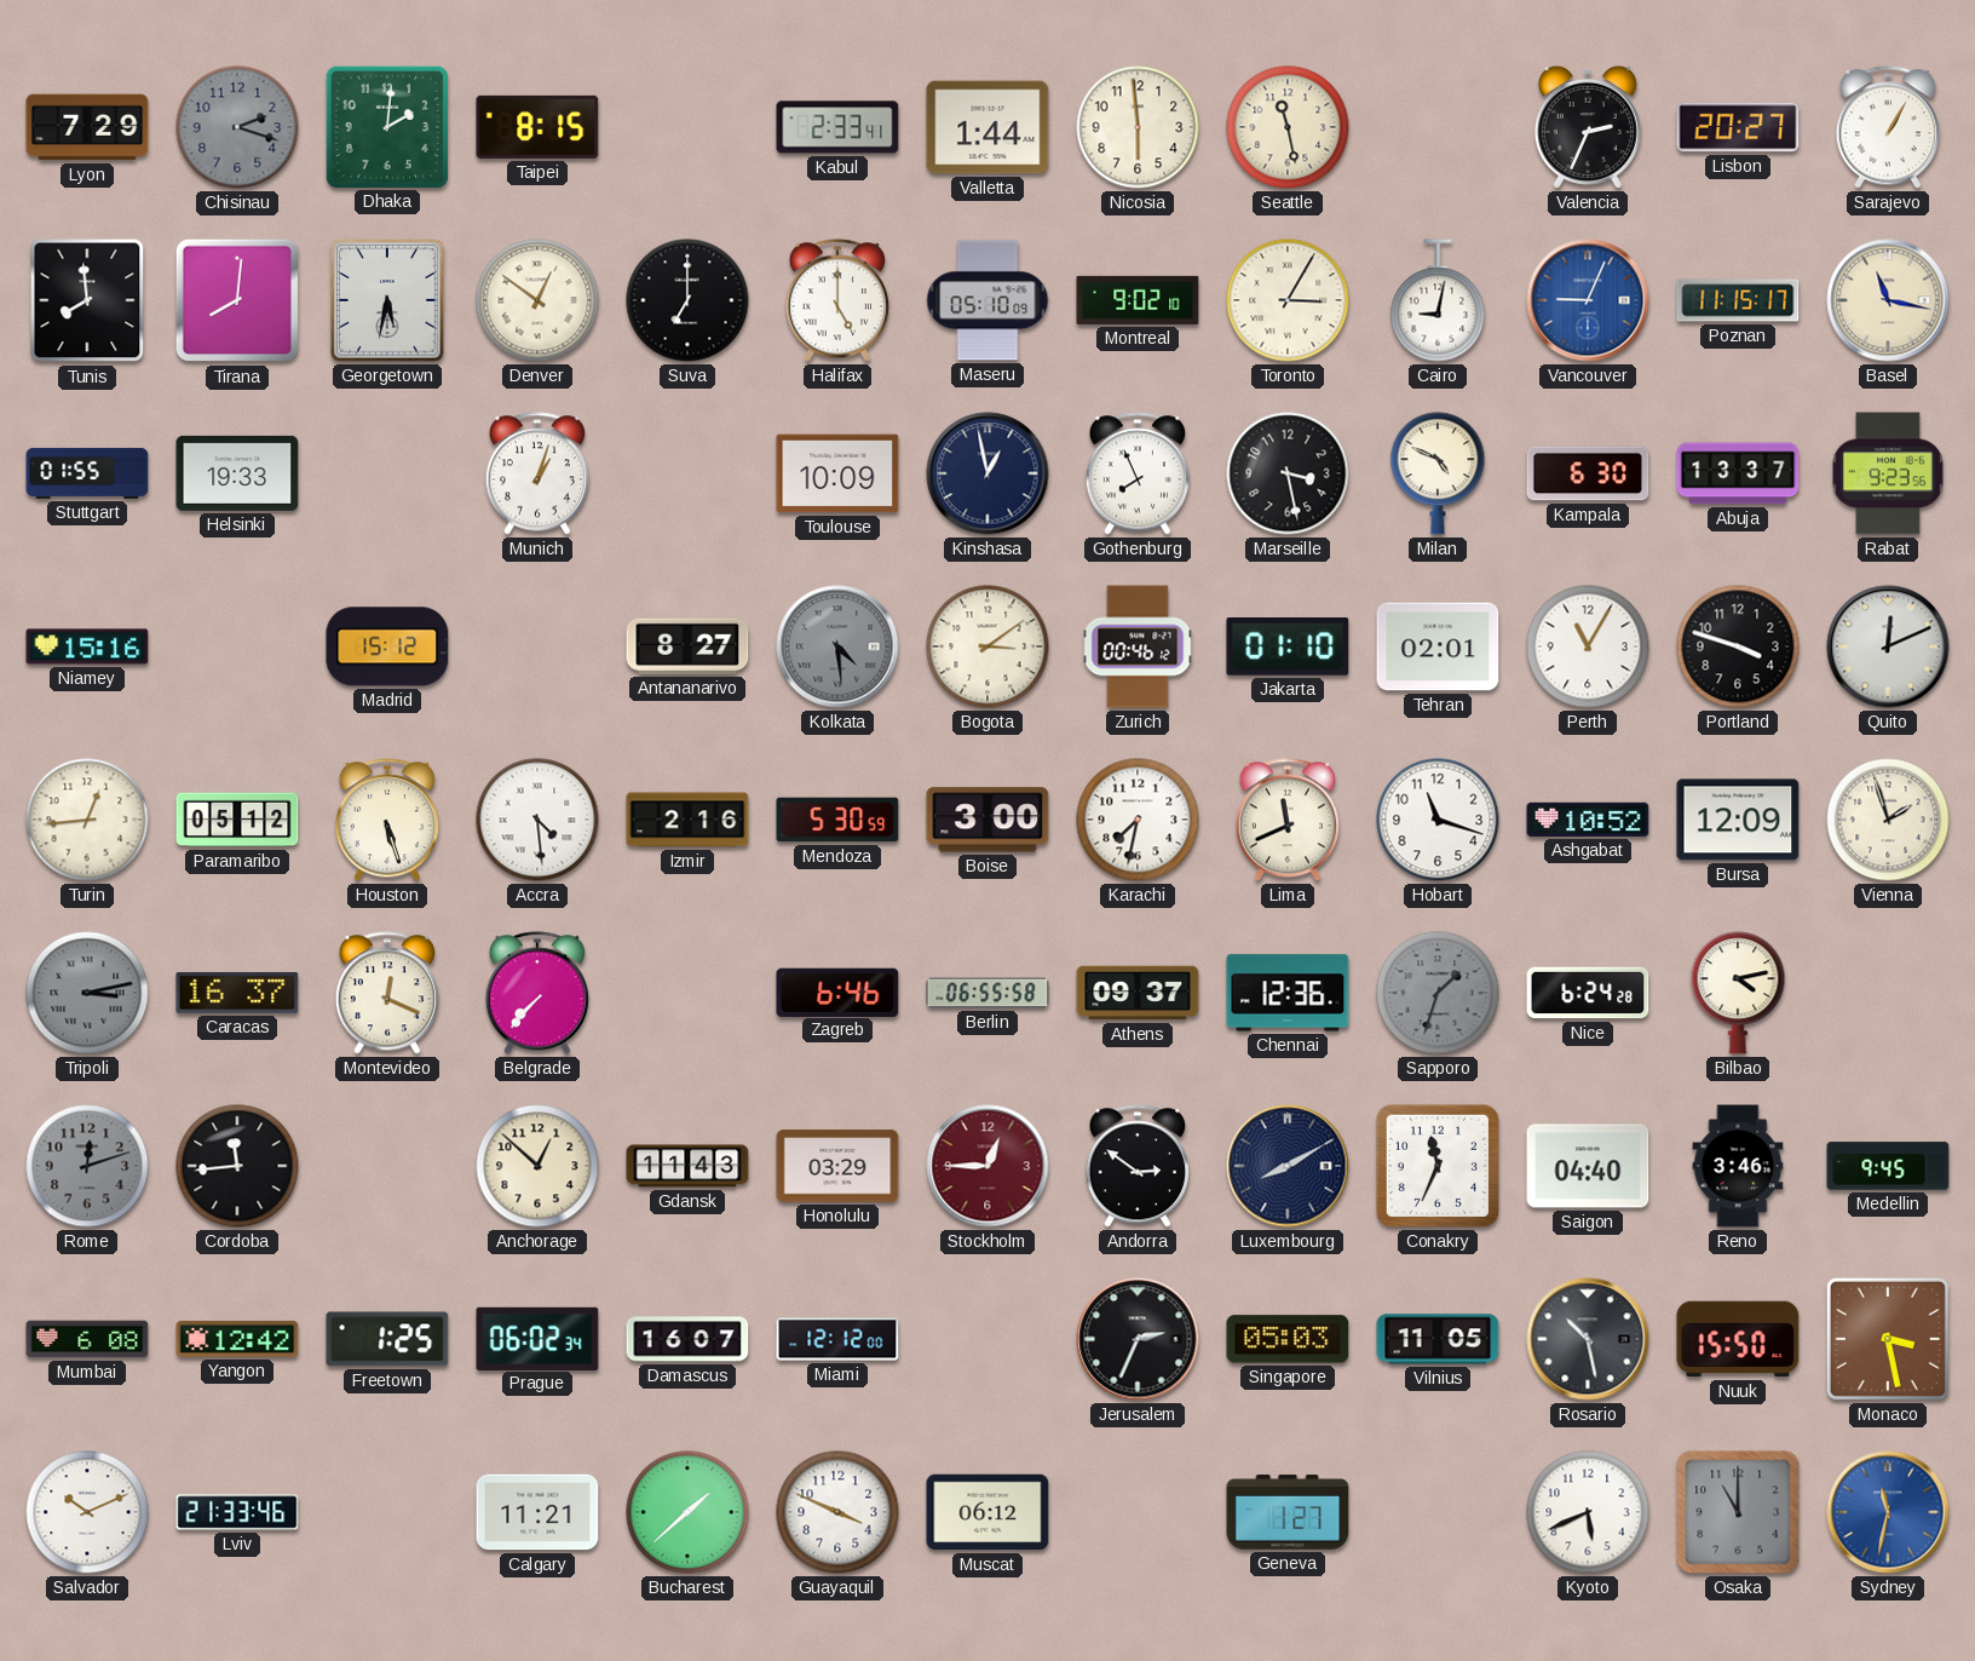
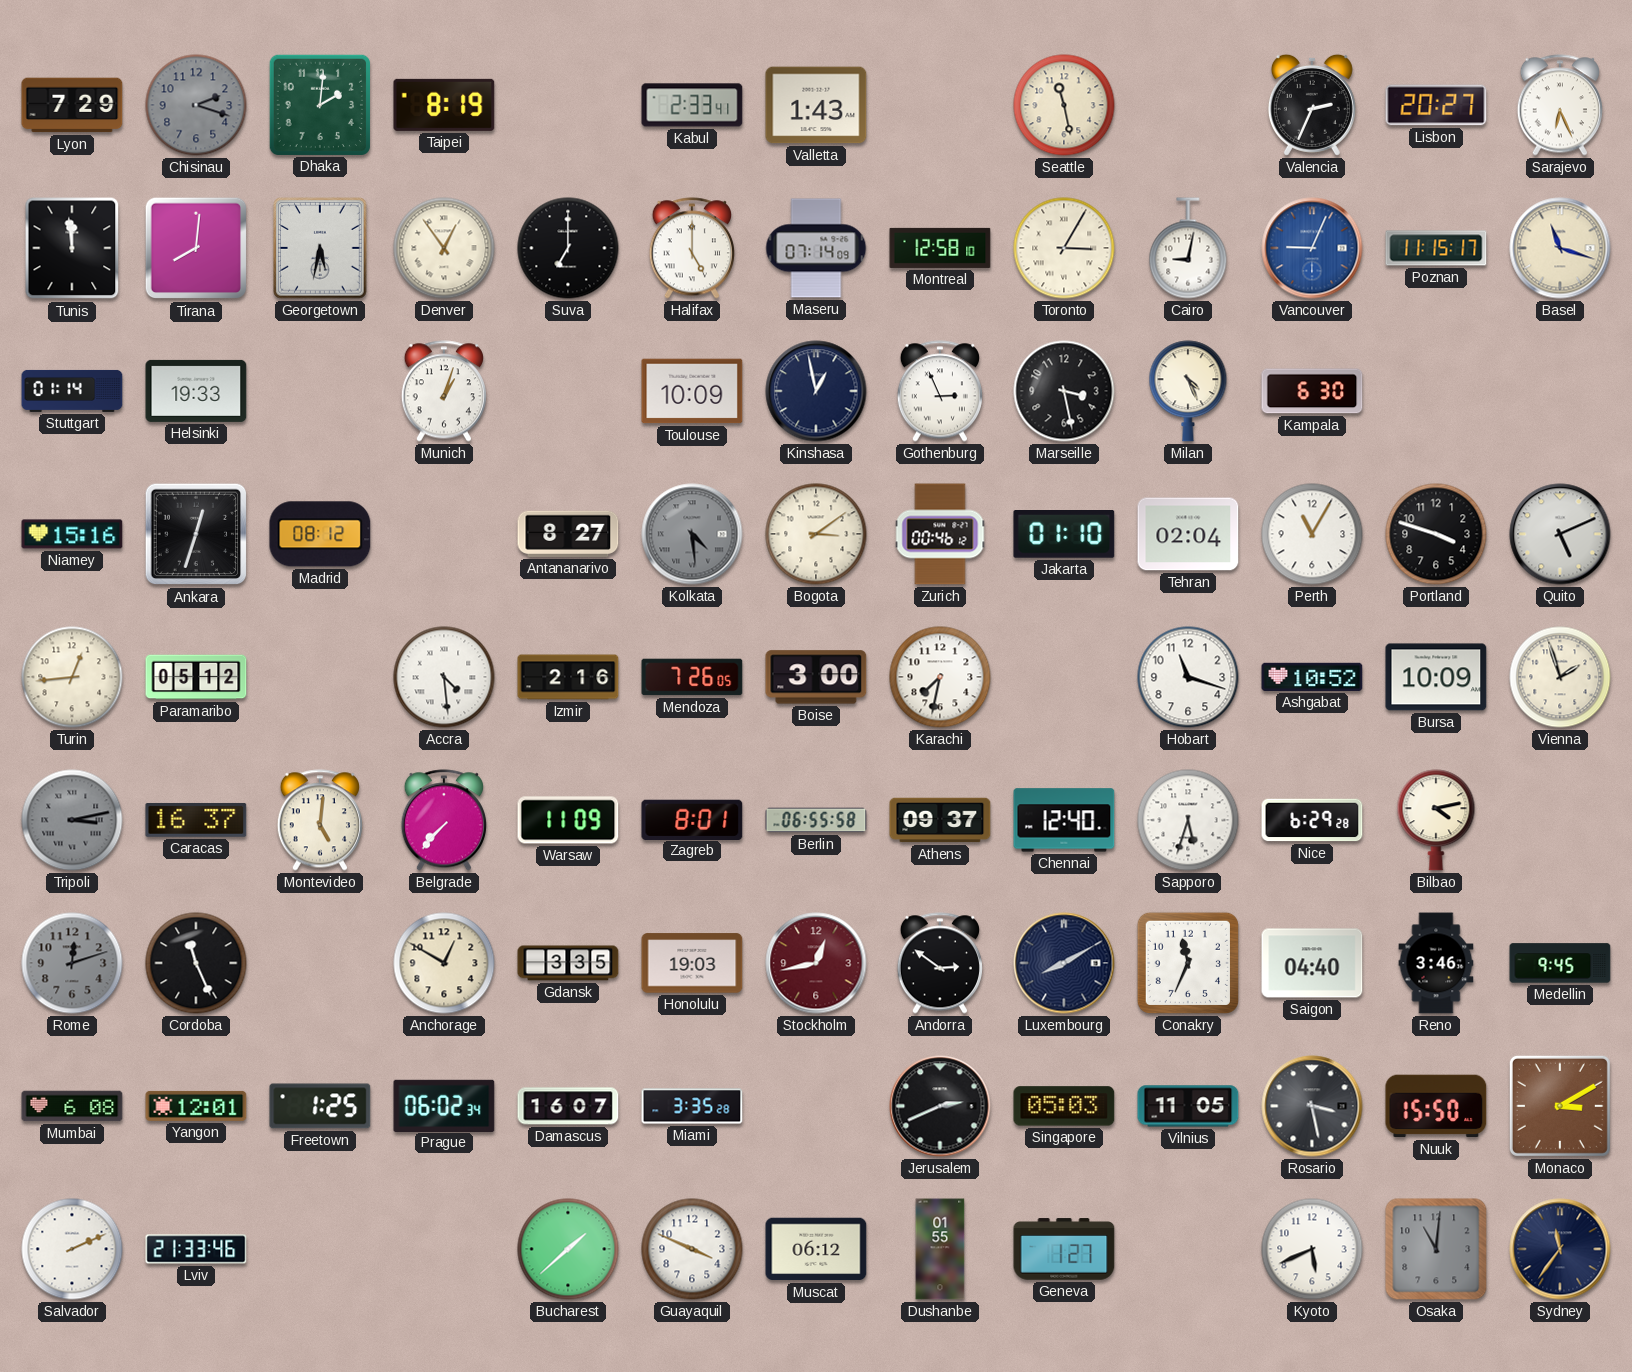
Taipei: 8:15 -> 8:19 (444, 105)
Valletta: 1:44 -> 1:43 (816, 105)
Nicosia: 5:59 -> none (1138, 127)
Sarajevo: 1:05 -> 6:26 (1560, 105)
Tunis: 7:59 -> 11:59 (72, 248)
Denver: 12:51 -> 12:54 (444, 248)
Maseru: 05:10 -> 07:14 (816, 248)
Montreal: 9:02 -> 12:58 (940, 248)
Basel: 11:17 -> 11:18 (1560, 248)
Stuttgart: 01:55 -> 01:14 (72, 391)
Gothenburg: 7:56 -> 2:56 (940, 391)
Milan: 4:49 -> 4:26 (1188, 391)
Abuja: 13:37 -> none (1738, 473)
Rabat: 9:23 -> none (1888, 473)
Ankara: none -> 12:33 (196, 534)
Madrid: 15:12 -> 08:12 (320, 534)
Tehran: 02:01 -> 02:04 (1188, 534)
Quito: 12:11 -> 5:11 (1560, 534)
Houston: 5:27 -> none (387, 820)
Mendoza: 5:30 -> 7:26 (692, 677)
Lima: 11:41 -> none (1288, 820)
Bursa: 12:09 -> 10:09 (1436, 677)
Montevideo: 12:19 -> 5:01 (320, 820)
Warsaw: none -> 11:09 (568, 820)
Zagreb: 6:46 -> 8:01 (692, 819)
Chennai: 12:36 -> 12:40 (1064, 820)
Sapporo: 1:33 -> 5:33 (1188, 820)
Sapporo dial: grey -> white (1188, 820)
Nice: 6:24 -> 6:29 (1312, 820)
Cordoba: 11:44 -> 11:26 (196, 963)
Anchorage: 12:52 -> 12:50 (444, 963)
Gdansk: 11:43 -> 3:35 (568, 963)
Honolulu: 03:29 -> 19:03 (692, 963)
Stockholm: 12:45 -> 12:43 (816, 963)
Yangon: 12:42 -> 12:01 (196, 1106)
Miami: 12:12 -> 3:35 (692, 1106)
Jerusalem: 2:34 -> 2:41 (940, 1106)
Rosario: 10:28 -> 3:28 (1312, 1106)
Monaco: 3:28 -> 3:10 (1560, 1106)
Salvador: 10:11 -> 2:11 (72, 1249)
Calgary: 11:21 -> none (537, 1512)
Dushanbe: none -> 01:55 (940, 1249)
Osaka: 11:00 -> 11:01 (1436, 1249)
Sydney: 11:32 -> 11:36 (1560, 1249)
Sydney dial: blue -> navy (1560, 1249)
